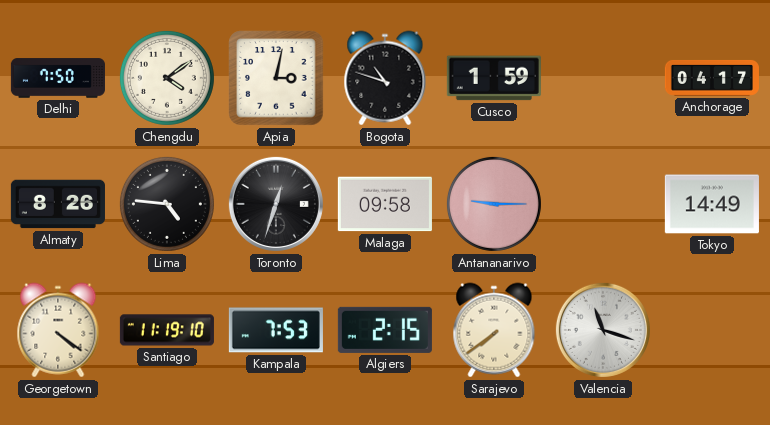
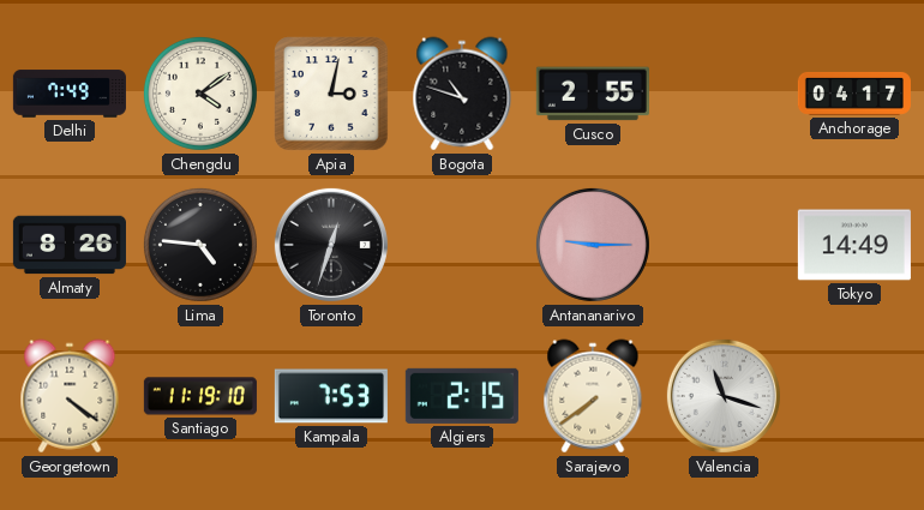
Delhi: 7:50 -> 7:49 (70, 94)
Cusco: 1:59 -> 2:55 (593, 94)
Malaga: 09:58 -> none (385, 204)
